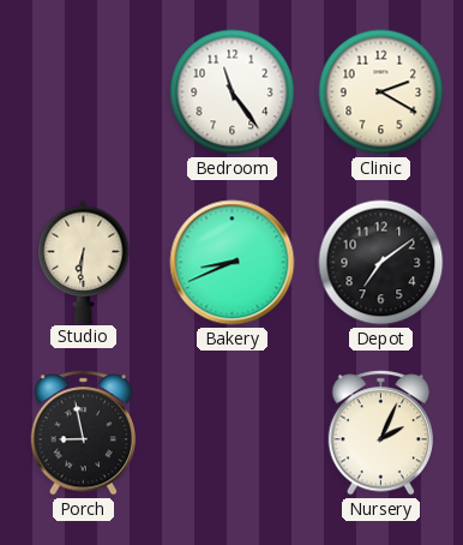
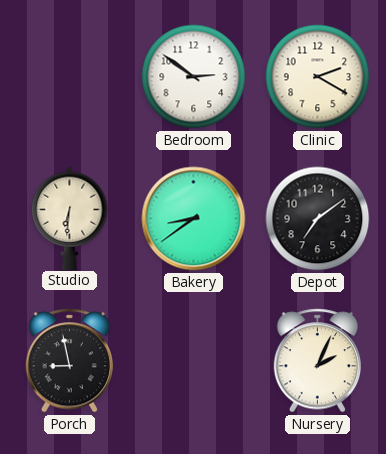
Bedroom: 11:24 -> 2:51 (194, 77)
Bakery: 8:41 -> 8:39 (194, 219)
